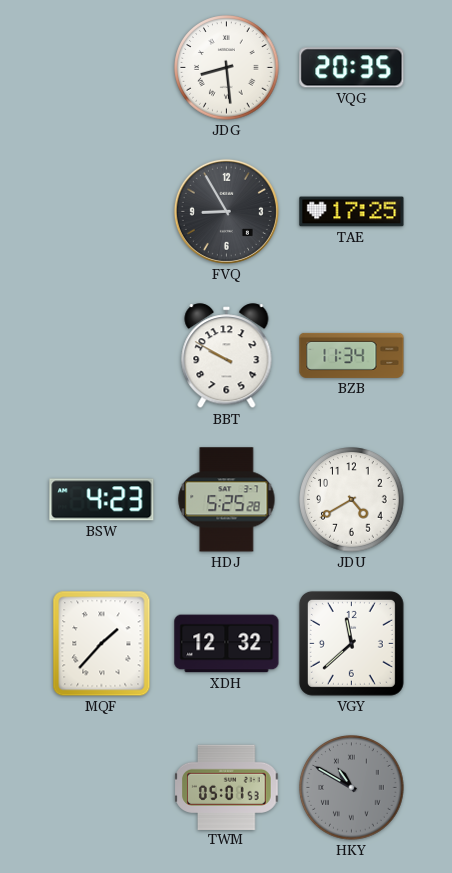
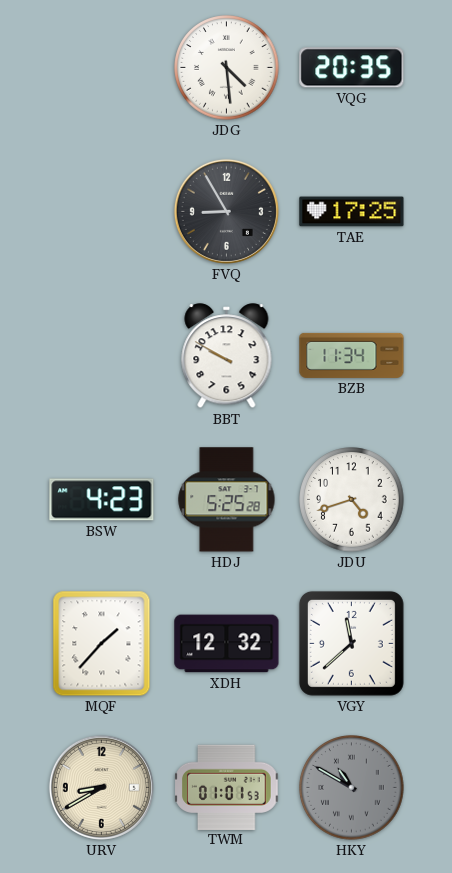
JDG: 8:29 -> 4:29 (227, 68)
JDU: 4:40 -> 4:42 (352, 500)
URV: none -> 8:40 (101, 787)
TWM: 05:01 -> 01:01 (227, 787)
